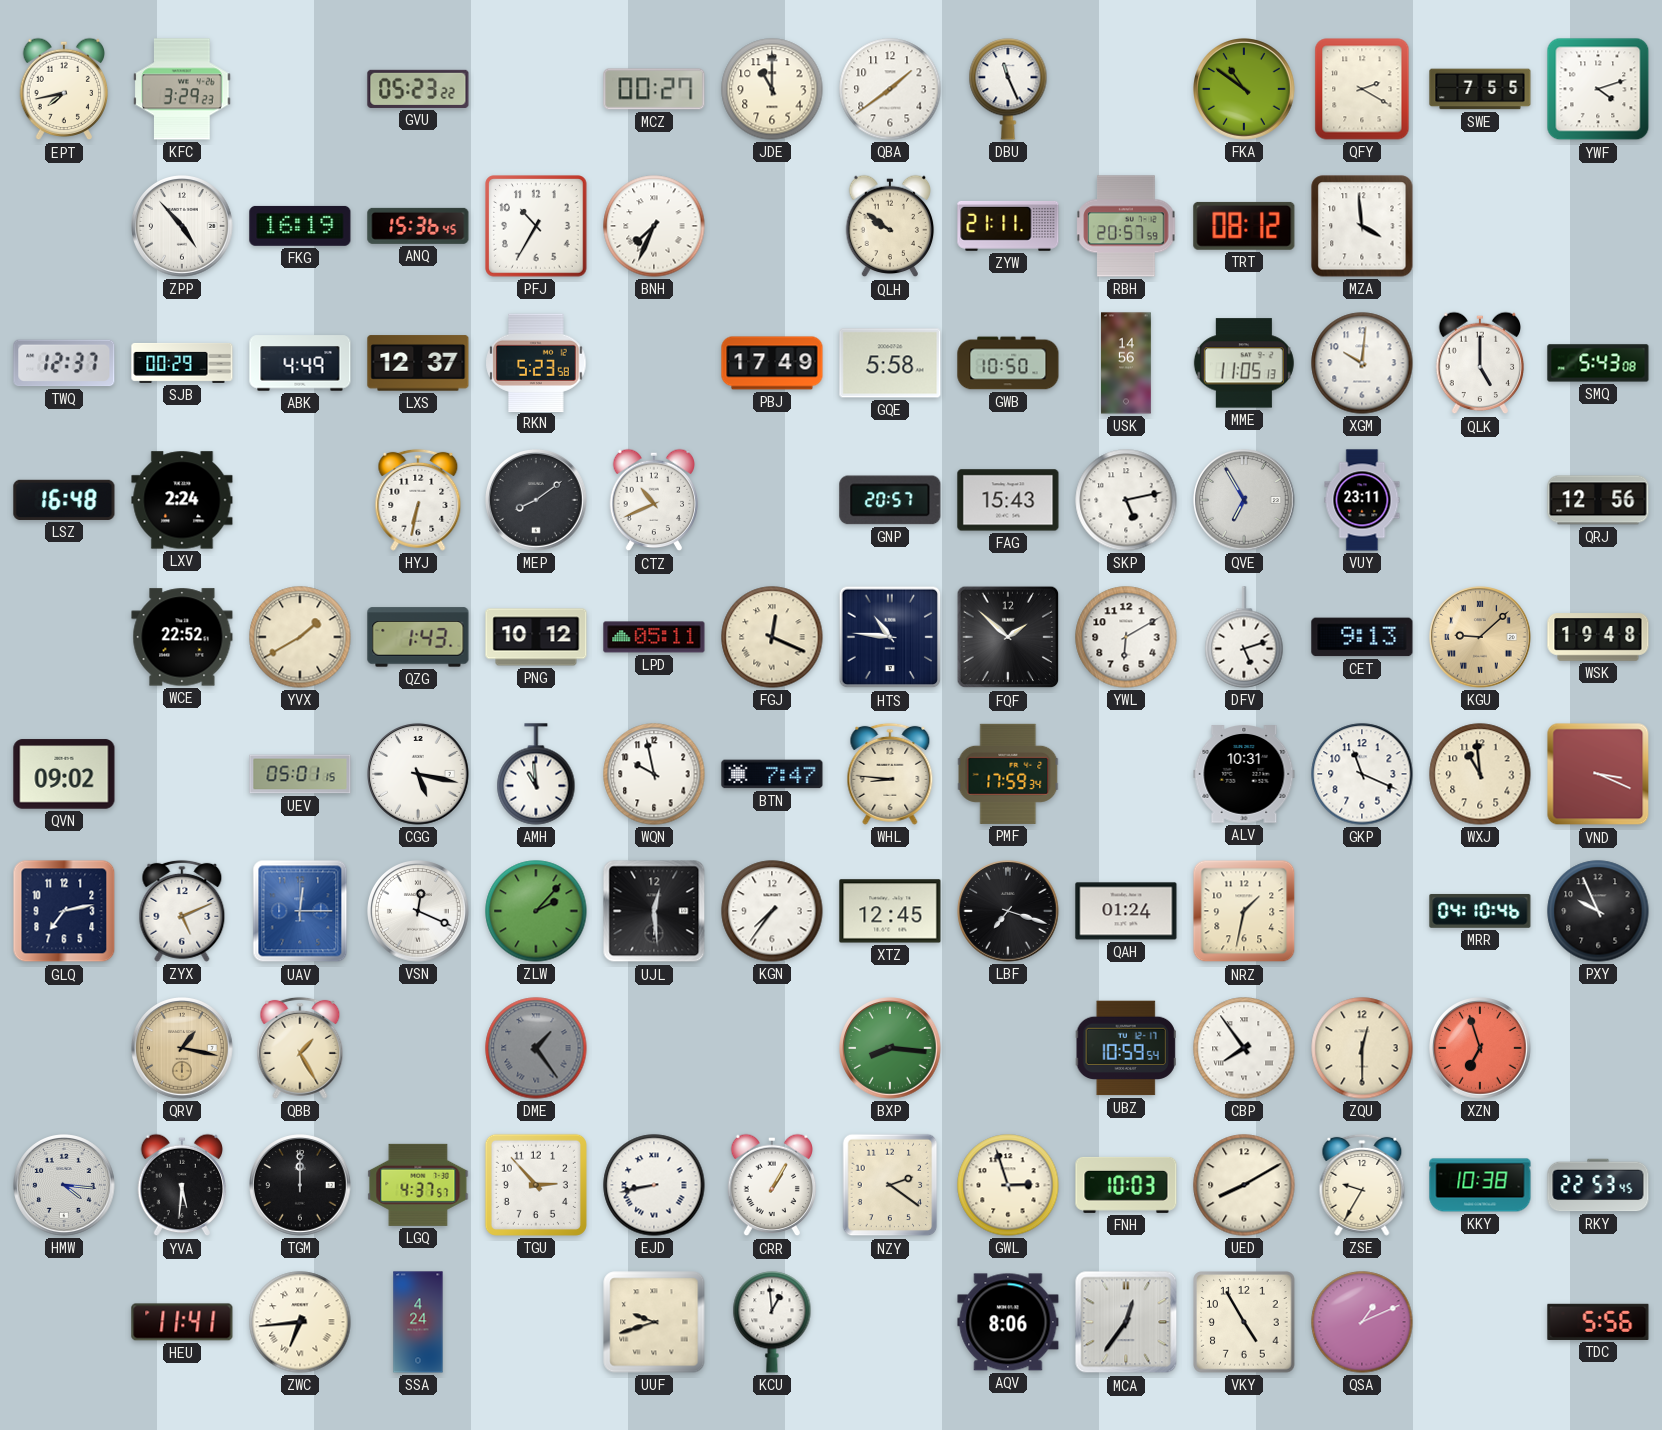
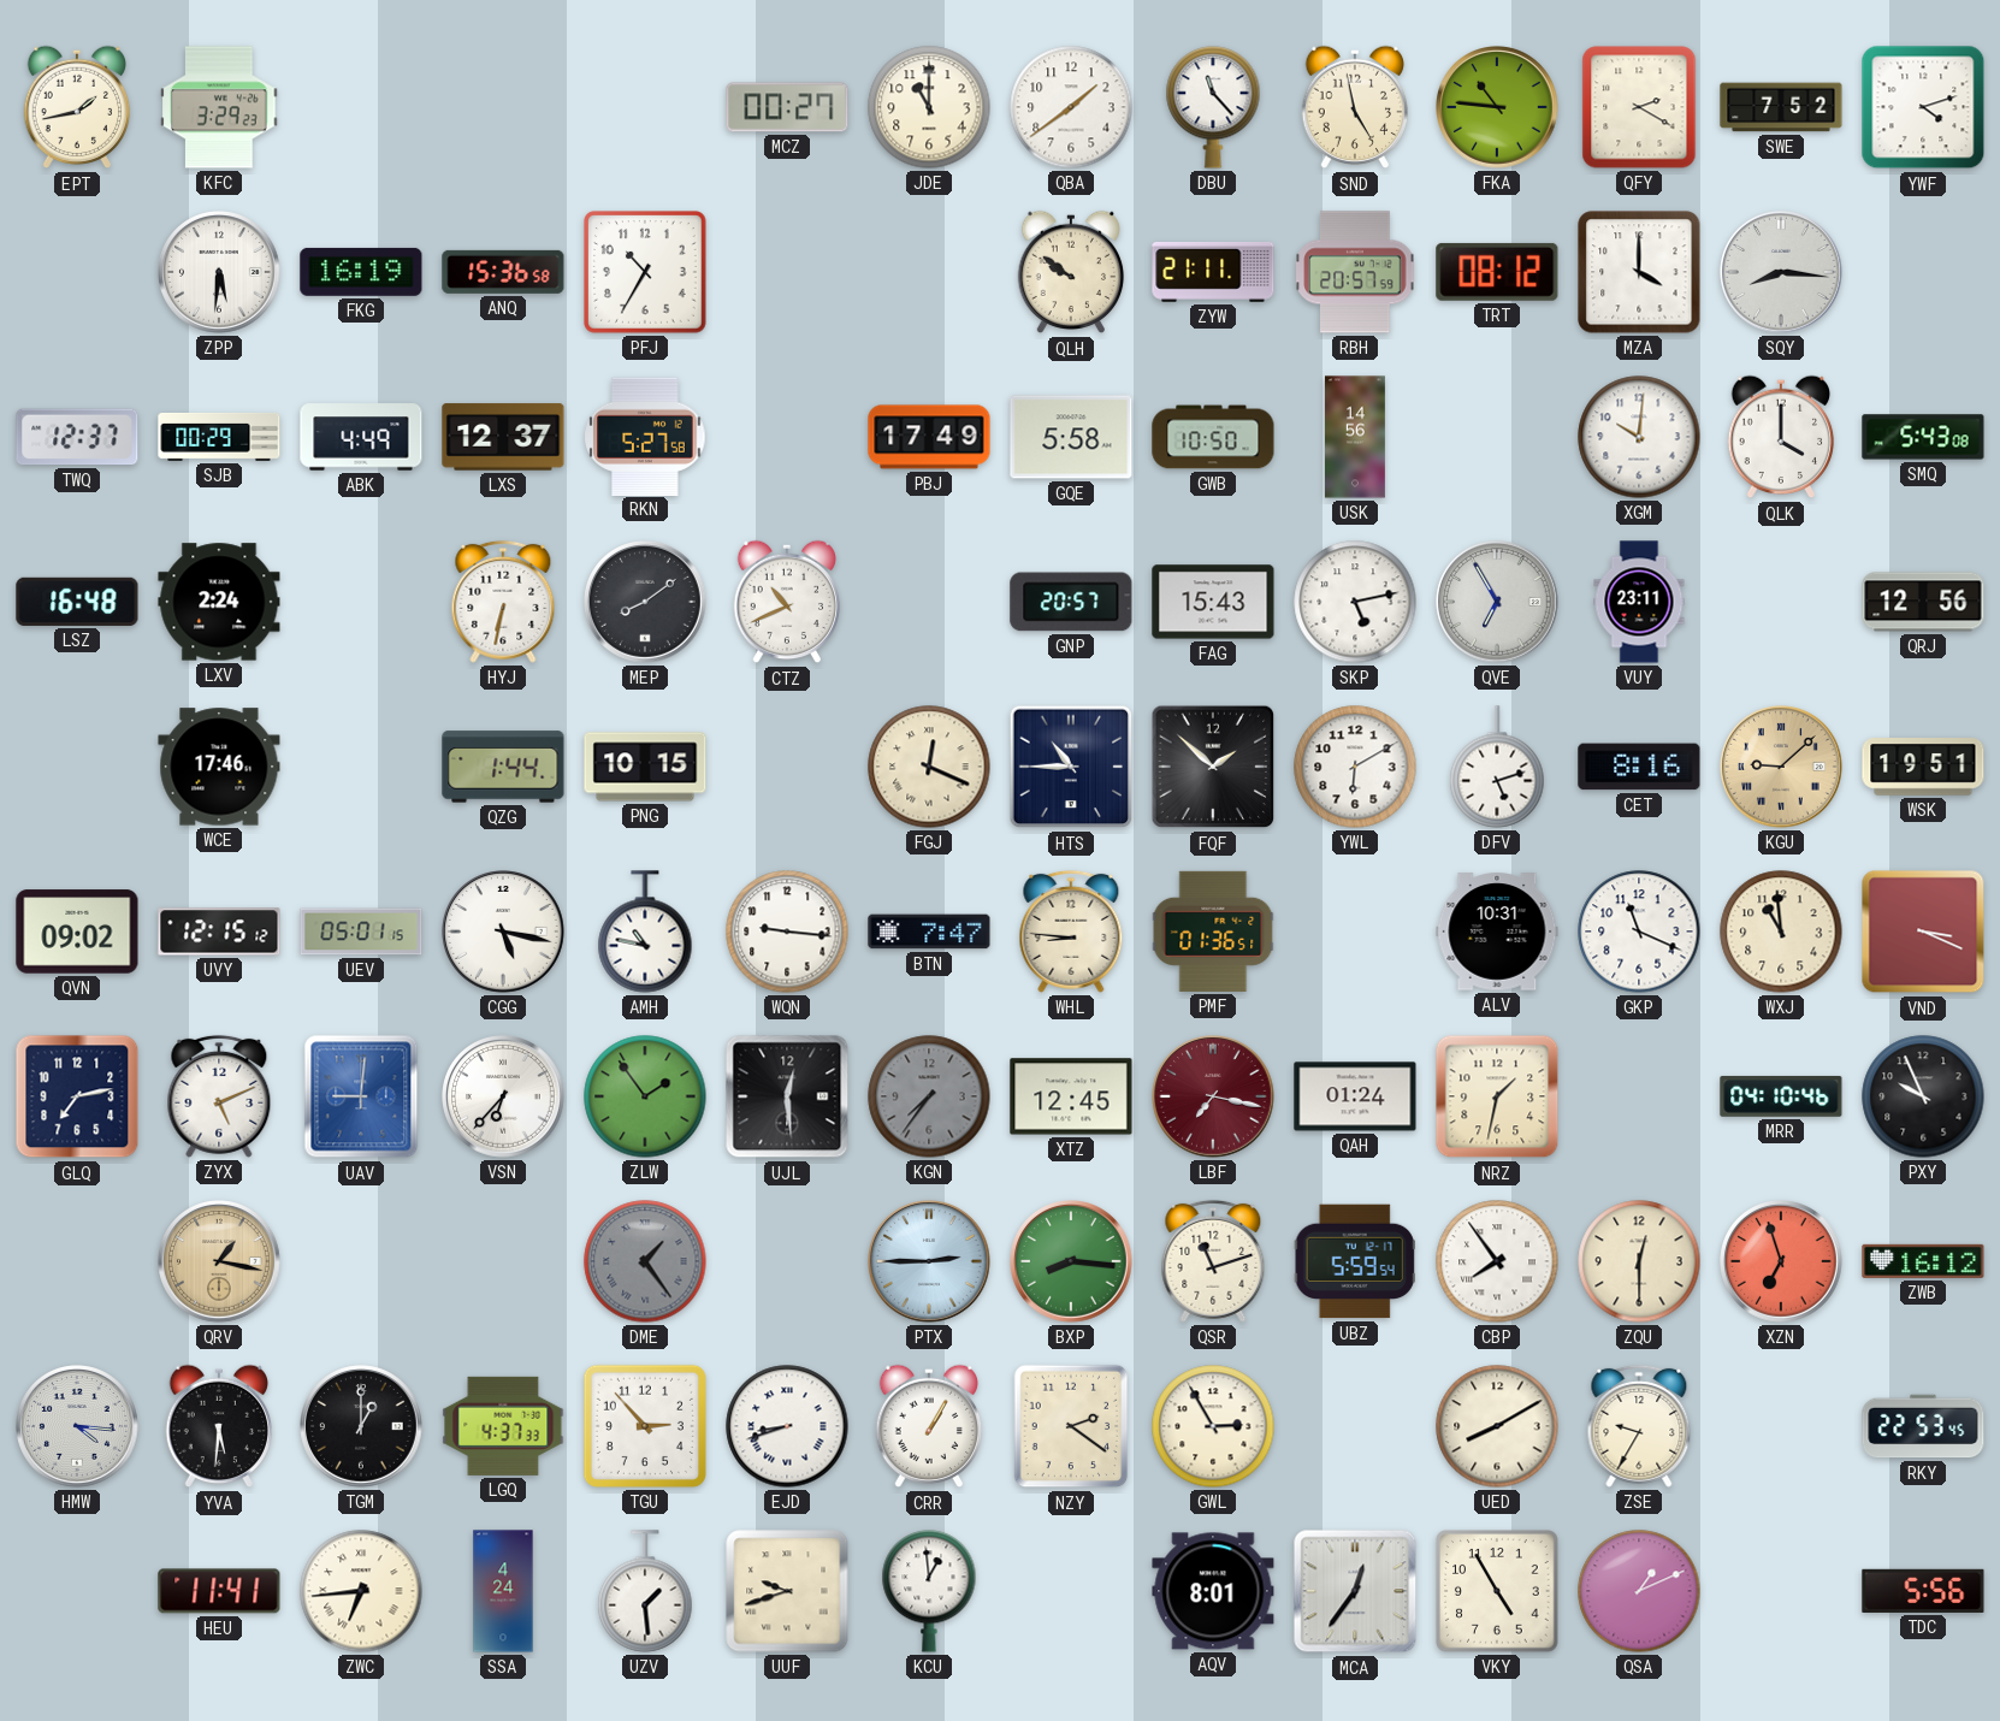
EPT: 7:43 -> 1:43 (77, 107)
GVU: 05:23 -> none (418, 89)
DBU: 11:26 -> 11:23 (1213, 107)
SND: none -> 4:58 (1355, 107)
FKA: 10:51 -> 10:46 (1497, 107)
SWE: 7:55 -> 7:52 (1781, 107)
ZPP: 4:53 -> 5:31 (219, 272)
ANQ: 15:36:45 -> 15:36:58 (503, 272)
BNH: 7:34 -> none (654, 226)
MZA: 3:59 -> 4:00 (1639, 272)
SQY: none -> 8:16 (1781, 272)
RKN: 5:23 -> 5:27 (645, 436)
MME: 11:05 -> none (1244, 363)
QLK: 5:00 -> 4:00 (1781, 437)
WCE: 22:52 -> 17:46 (219, 767)
YVX: 1:40 -> none (300, 637)
QZG: 1:43 -> 1:44 (503, 767)
PNG: 10:12 -> 10:15 (645, 767)
LPD: 05:11 -> none (654, 637)
HTS: 10:46 -> 10:45 (1071, 767)
CET: 9:13 -> 8:16 (1639, 767)
WSK: 19:48 -> 19:51 (1923, 767)
UVY: none -> 12:15 (219, 932)
AMH: 10:59 -> 10:47 (645, 932)
WQN: 9:58 -> 9:16 (787, 932)
PMF: 17:59 -> 01:36 (1213, 932)
UAV: 12:15 -> 9:01 (361, 1096)
VSN: 12:19 -> 6:37 (503, 1096)
ZLW: 2:07 -> 1:54 (645, 1096)
KGN dial: white -> grey (929, 1096)
LBF: 7:18 -> 7:17 (1213, 1096)
LBF dial: black -> burgundy (1213, 1096)
QBB: 1:25 -> none (300, 1048)
PTX: none -> 2:45 (929, 1261)
QSR: none -> 11:12 (1213, 1261)
UBZ: 10:59 -> 5:59 (1355, 1261)
ZWB: none -> 16:12 (1923, 1261)
TGM: 12:00 -> 1:00 (361, 1426)
LGQ: 4:37:57 -> 4:37:33 (503, 1426)
EJD: 8:43 -> 8:42 (787, 1426)
GWL: 2:57 -> 2:55 (1213, 1426)
FNH: 10:03 -> none (1126, 1185)
KKY: 10:38 -> none (1480, 1185)
UZV: none -> 1:29 (645, 1591)
AQV: 8:06 -> 8:01 (1213, 1591)
